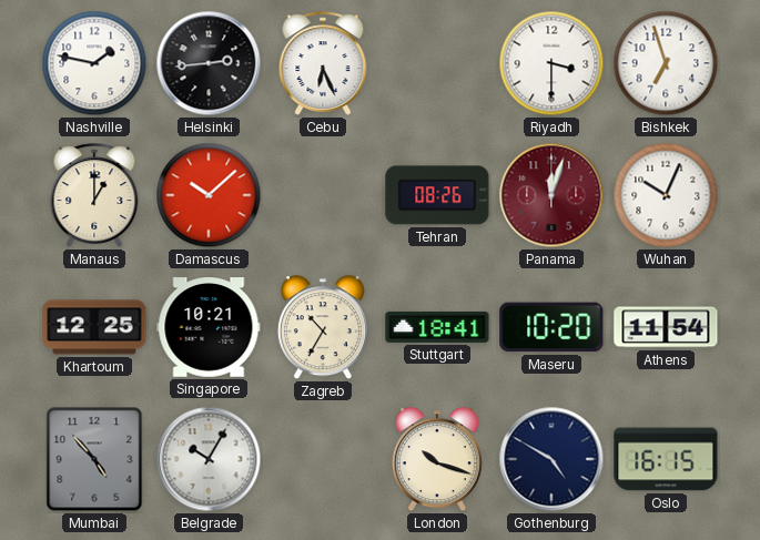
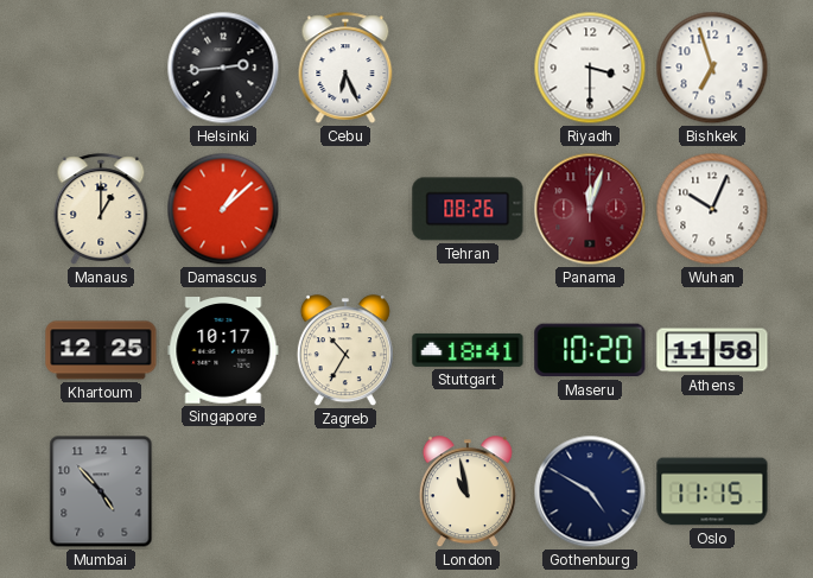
Nashville: 1:47 -> none (94, 63)
Damascus: 10:08 -> 1:08 (223, 209)
Singapore: 10:21 -> 10:17 (223, 350)
Athens: 11:54 -> 11:58 (712, 350)
Belgrade: 10:05 -> none (209, 459)
London: 10:18 -> 10:58 (468, 493)
Oslo: 16:15 -> 11:15 (712, 491)
